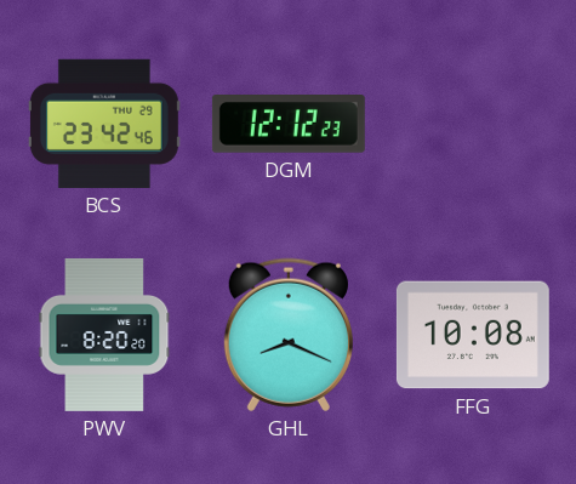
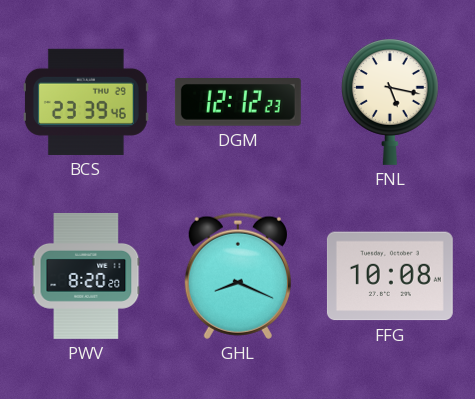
BCS: 23:42 -> 23:39 (86, 102)
FNL: none -> 5:17 (390, 102)
